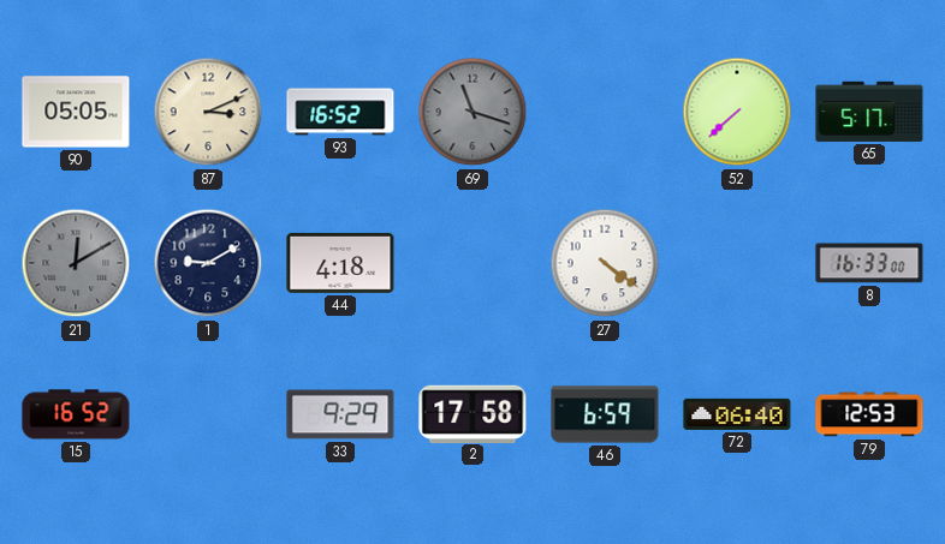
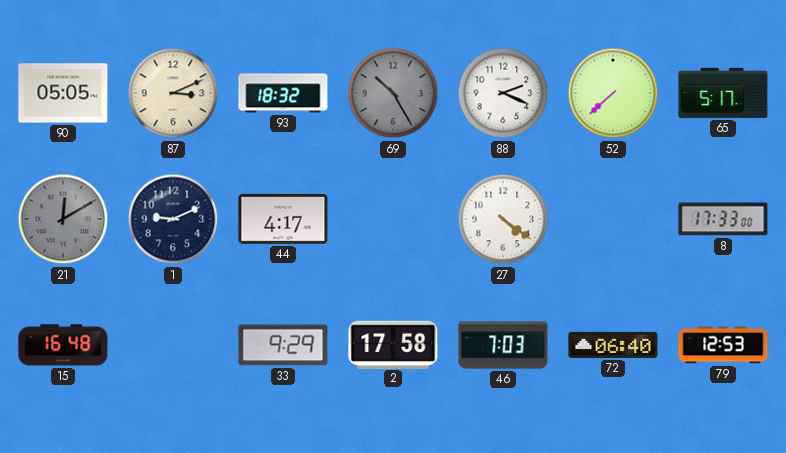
93: 16:52 -> 18:32 (283, 93)
69: 11:18 -> 10:25 (393, 93)
88: none -> 2:19 (503, 93)
1: 9:10 -> 9:11 (173, 219)
44: 4:18 -> 4:17 (283, 219)
8: 16:33 -> 17:33 (723, 219)
15: 16:52 -> 16:48 (63, 345)
46: 6:59 -> 7:03 (503, 345)
